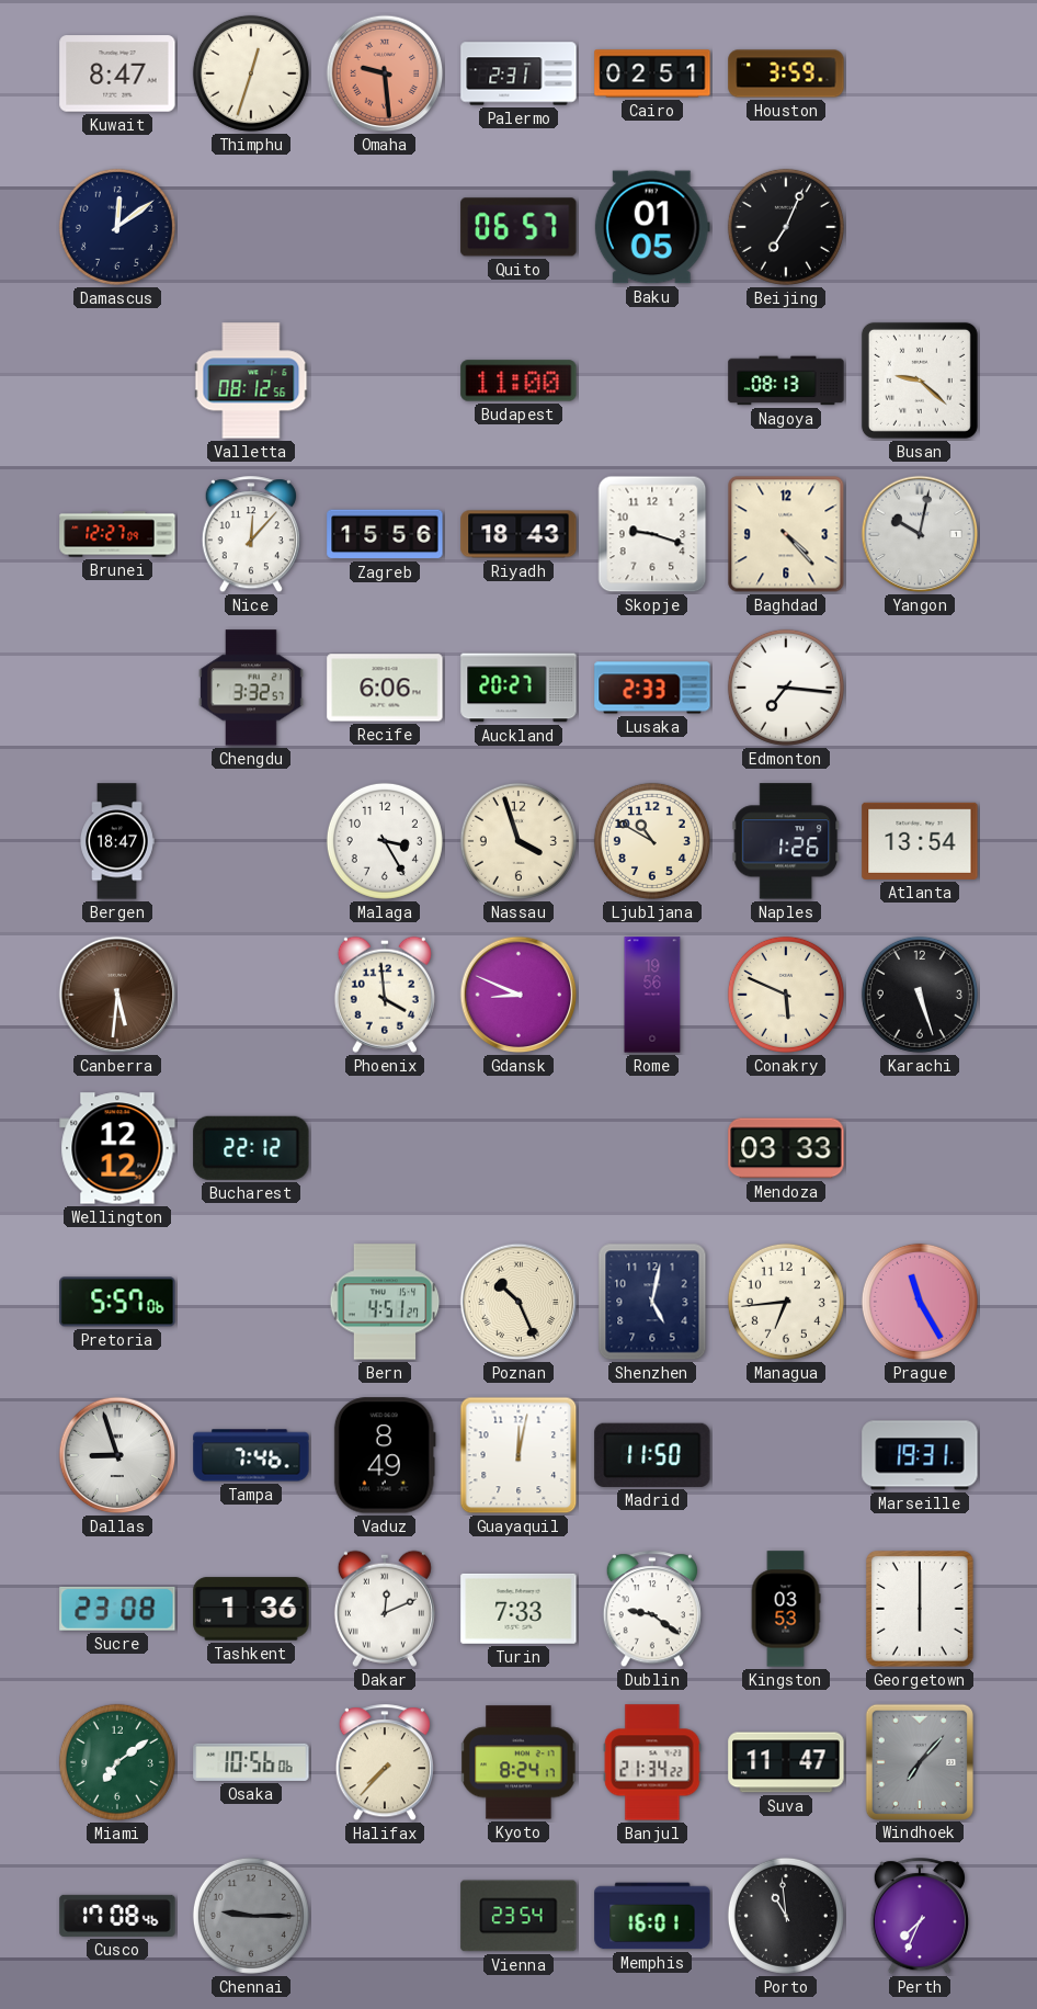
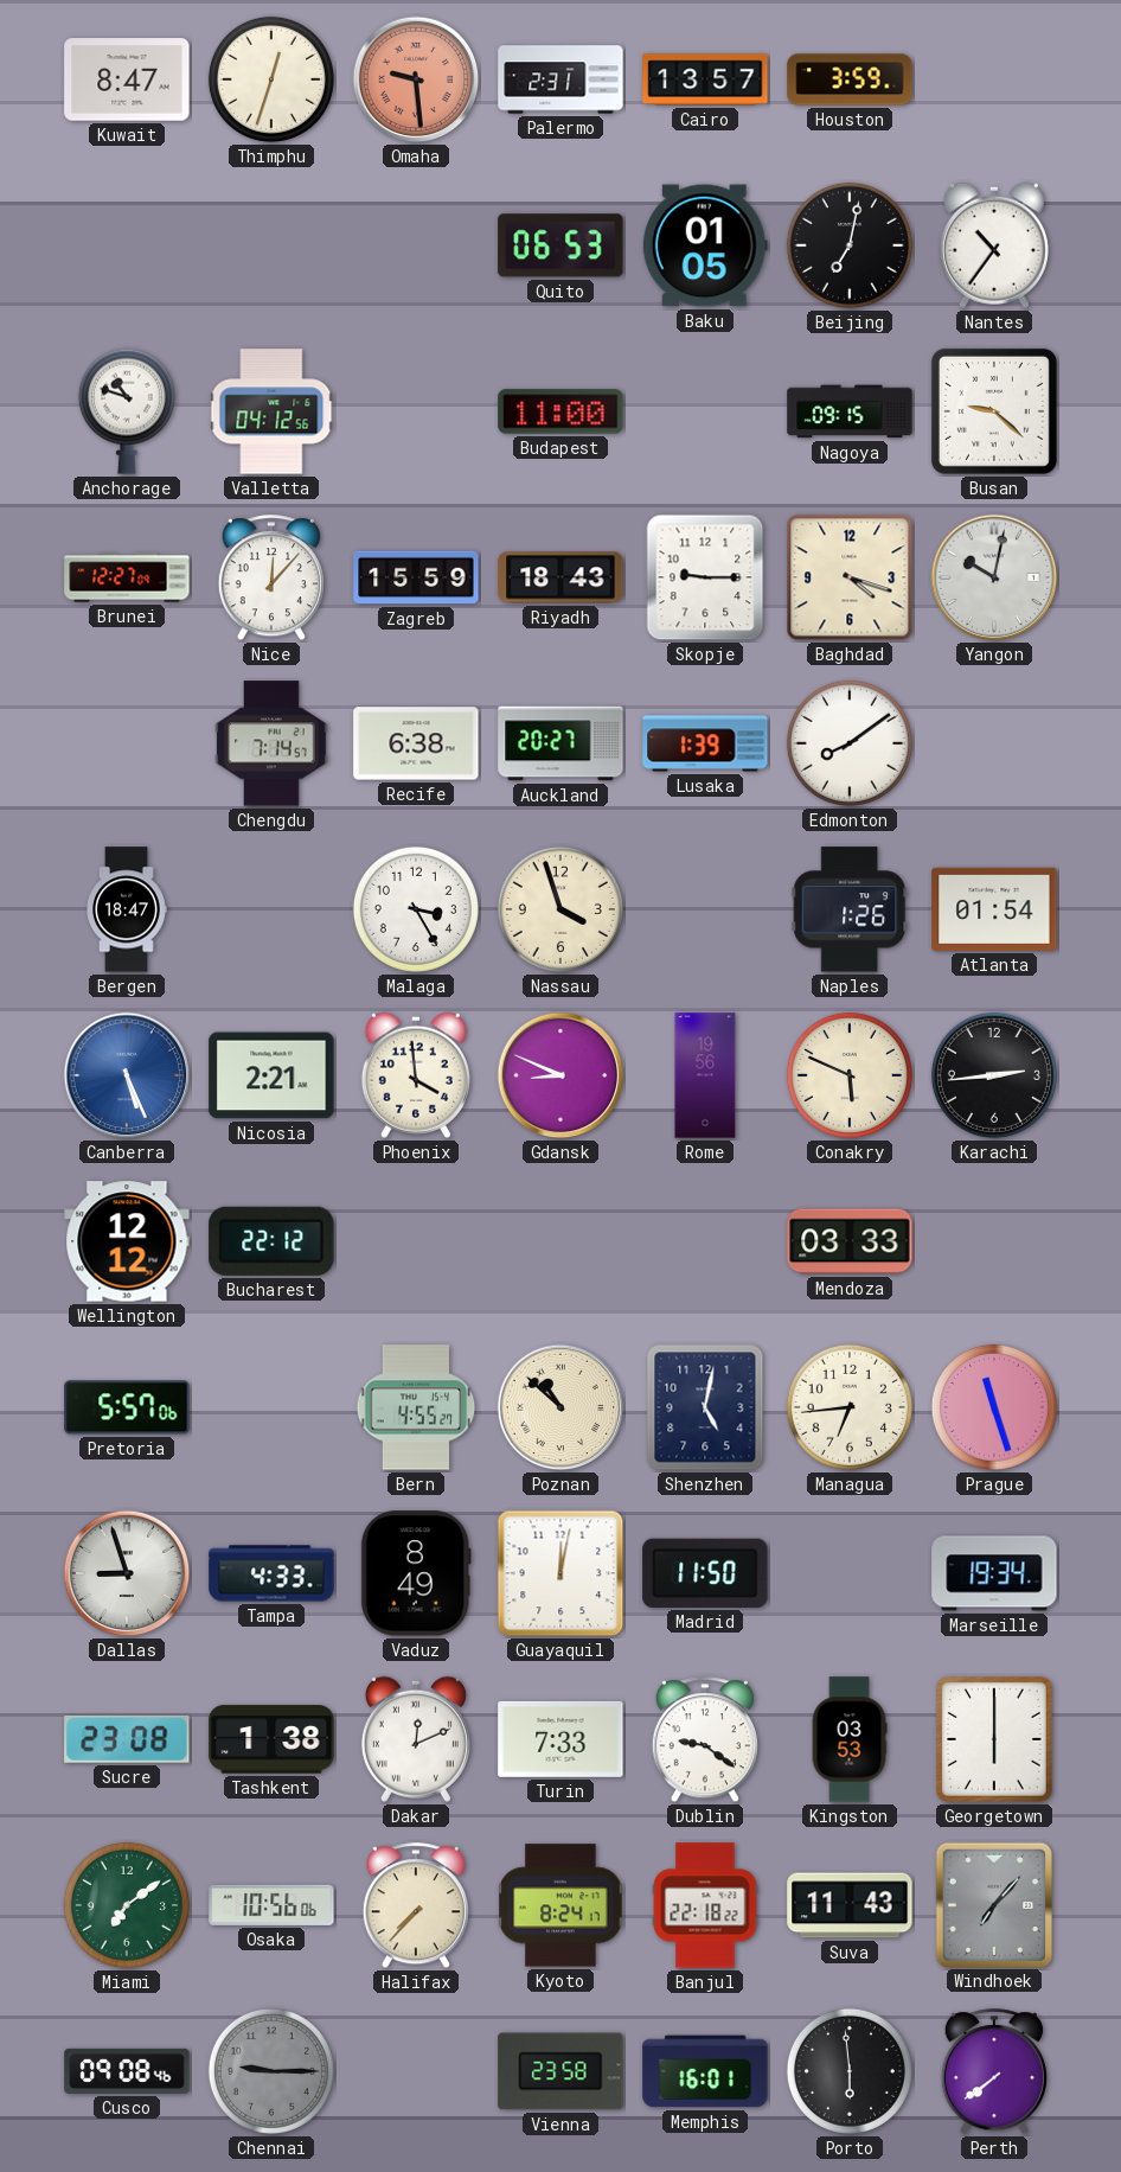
Cairo: 02:51 -> 13:57 (705, 79)
Damascus: 12:09 -> none (117, 227)
Quito: 06:57 -> 06:53 (560, 245)
Beijing: 7:04 -> 7:02 (850, 245)
Nantes: none -> 10:36 (994, 245)
Anchorage: none -> 10:48 (127, 411)
Valletta: 08:12 -> 04:12 (271, 411)
Nagoya: 08:13 -> 09:15 (850, 411)
Zagreb: 15:56 -> 15:59 (416, 577)
Skopje: 9:18 -> 9:15 (705, 577)
Baghdad: 4:23 -> 4:18 (850, 577)
Chengdu: 3:32 -> 7:14 (271, 743)
Recife: 6:06 -> 6:38 (416, 743)
Lusaka: 2:33 -> 1:39 (705, 743)
Edmonton: 7:16 -> 8:09 (850, 743)
Ljubljana: 10:50 -> none (652, 841)
Atlanta: 13:54 -> 01:54 (994, 909)
Canberra: 5:31 -> 5:26 (127, 1075)
Canberra dial: brown -> blue (127, 1075)
Nicosia: none -> 2:21 (271, 1075)
Karachi: 5:27 -> 2:44 (994, 1075)
Bern: 4:51 -> 4:55 (416, 1407)
Poznan: 10:26 -> 10:52 (560, 1407)
Prague: 11:25 -> 11:27 (994, 1407)
Tampa: 7:46 -> 4:33 (271, 1573)
Marseille: 19:31 -> 19:34 (994, 1573)
Tashkent: 1:36 -> 1:38 (271, 1739)
Banjul: 21:34 -> 22:18 (705, 1905)
Suva: 11:47 -> 11:43 (850, 1905)
Cusco: 17:08 -> 09:08 (127, 2071)
Vienna: 23:54 -> 23:58 (560, 2071)
Porto: 10:59 -> 5:59 (850, 2071)
Perth: 7:34 -> 7:39 (994, 2072)
